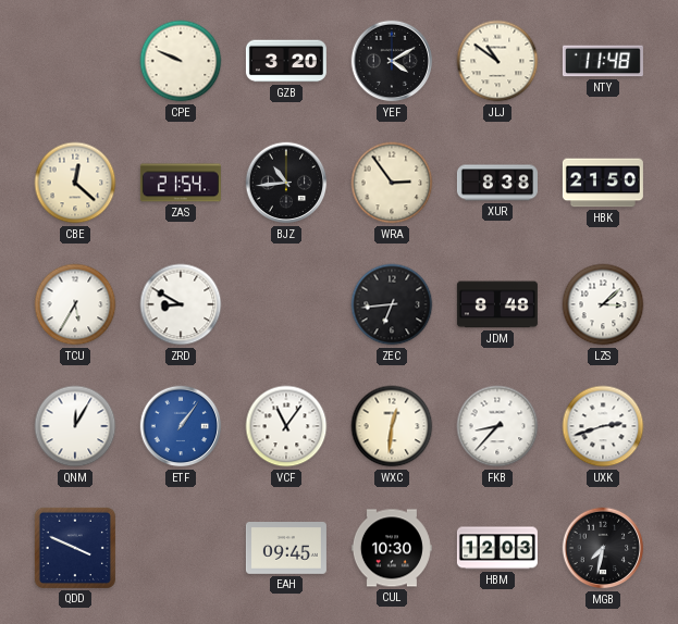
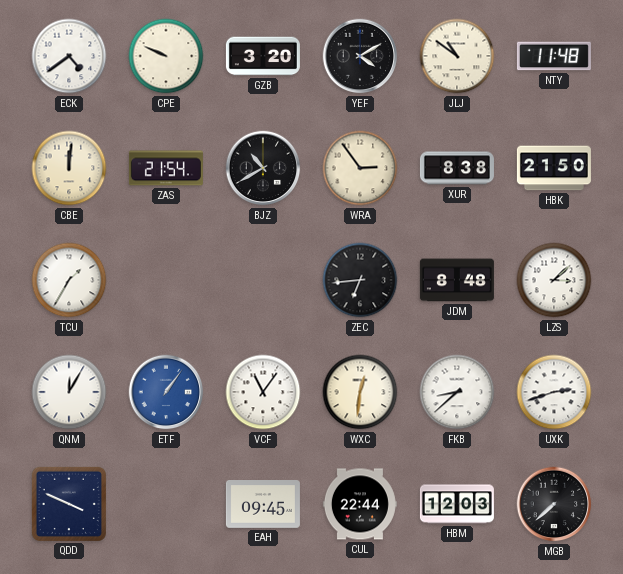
ECK: none -> 4:39 (69, 56)
CBE: 12:22 -> 12:01 (69, 168)
BJZ: 10:44 -> 10:40 (263, 168)
TCU: 5:35 -> 1:35 (69, 280)
ZRD: 8:50 -> none (181, 304)
FKB: 8:37 -> 8:38 (457, 392)
CUL: 10:30 -> 22:44 (360, 504)
MGB: 7:32 -> 7:38 (554, 504)
